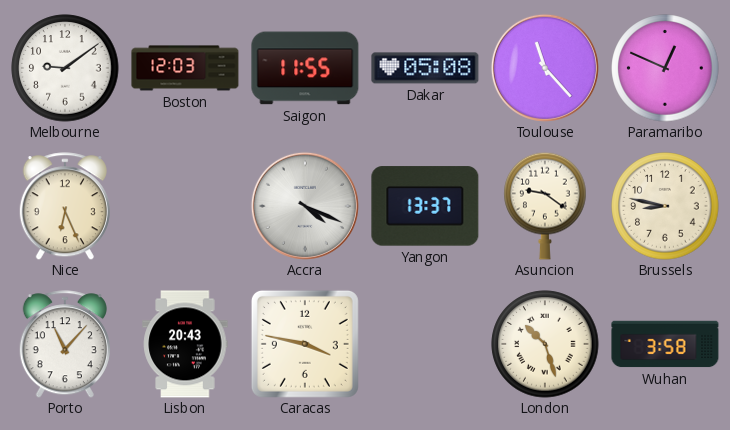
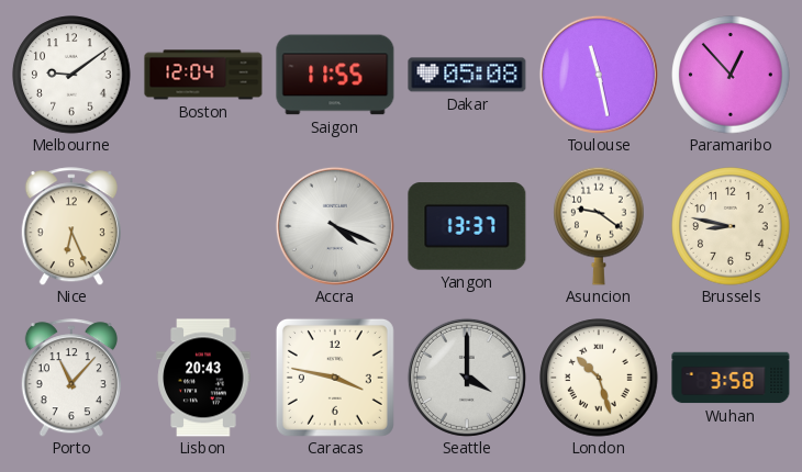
Boston: 12:03 -> 12:04 (203, 75)
Toulouse: 11:23 -> 11:28 (599, 75)
Paramaribo: 12:49 -> 12:53 (731, 75)
Seattle: none -> 4:00 (467, 378)
